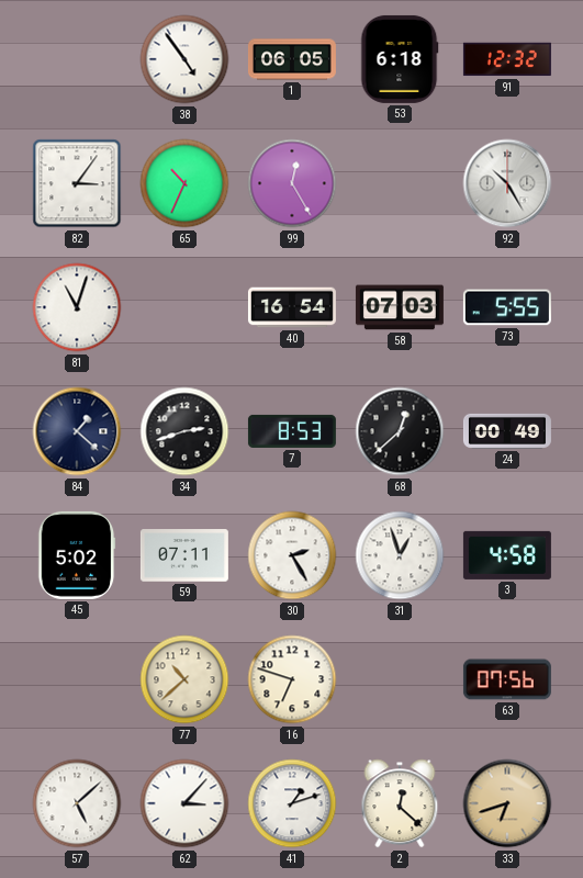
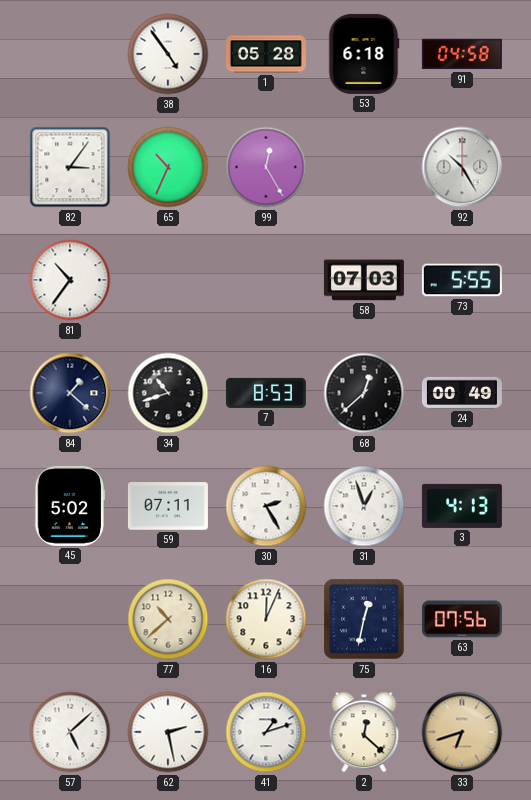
1: 06:05 -> 05:28 (266, 54)
91: 12:32 -> 04:58 (462, 54)
81: 11:03 -> 10:36 (70, 280)
40: 16:54 -> none (292, 307)
34: 2:42 -> 10:42 (168, 393)
3: 4:58 -> 4:13 (462, 506)
16: 6:48 -> 12:04 (266, 619)
75: none -> 12:32 (364, 619)
62: 3:07 -> 2:28 (168, 732)
